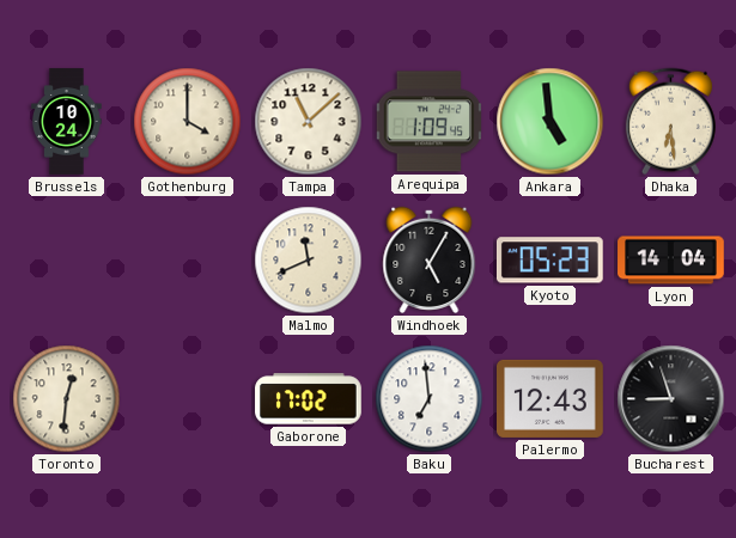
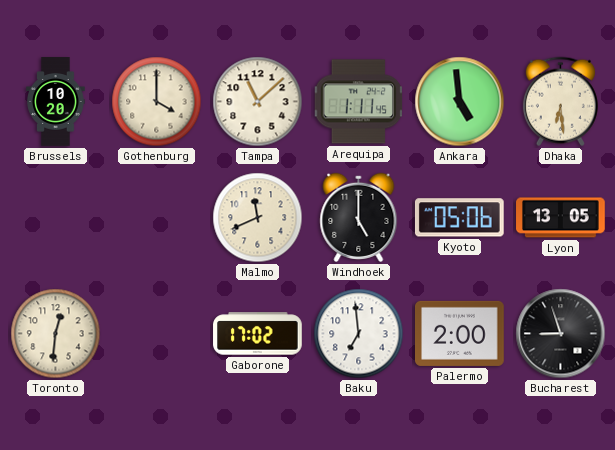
Brussels: 10:24 -> 10:20 (56, 102)
Arequipa: 1:09 -> 1:11 (358, 102)
Windhoek: 5:05 -> 5:00 (359, 217)
Kyoto: 05:23 -> 05:06 (459, 218)
Lyon: 14:04 -> 13:05 (561, 218)
Palermo: 12:43 -> 2:00 (460, 333)
